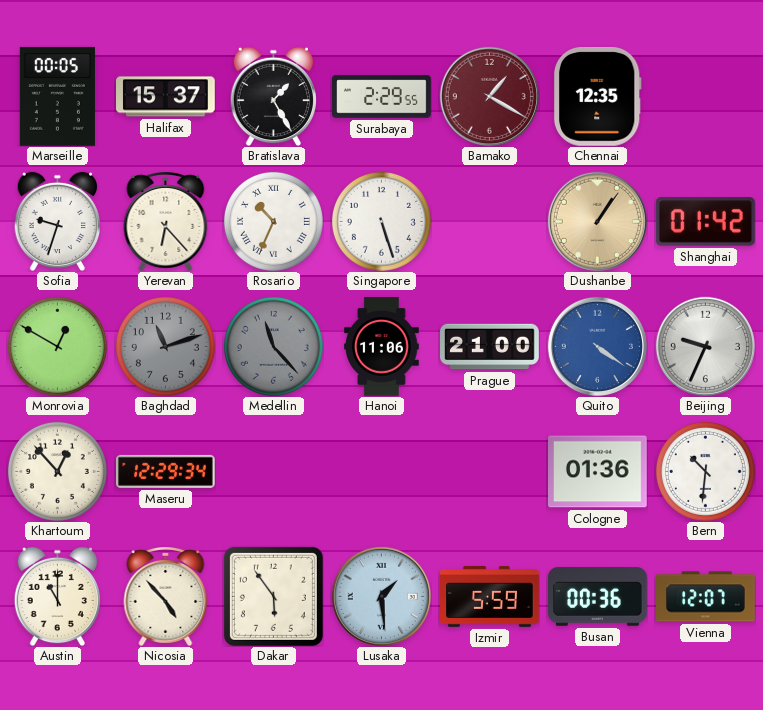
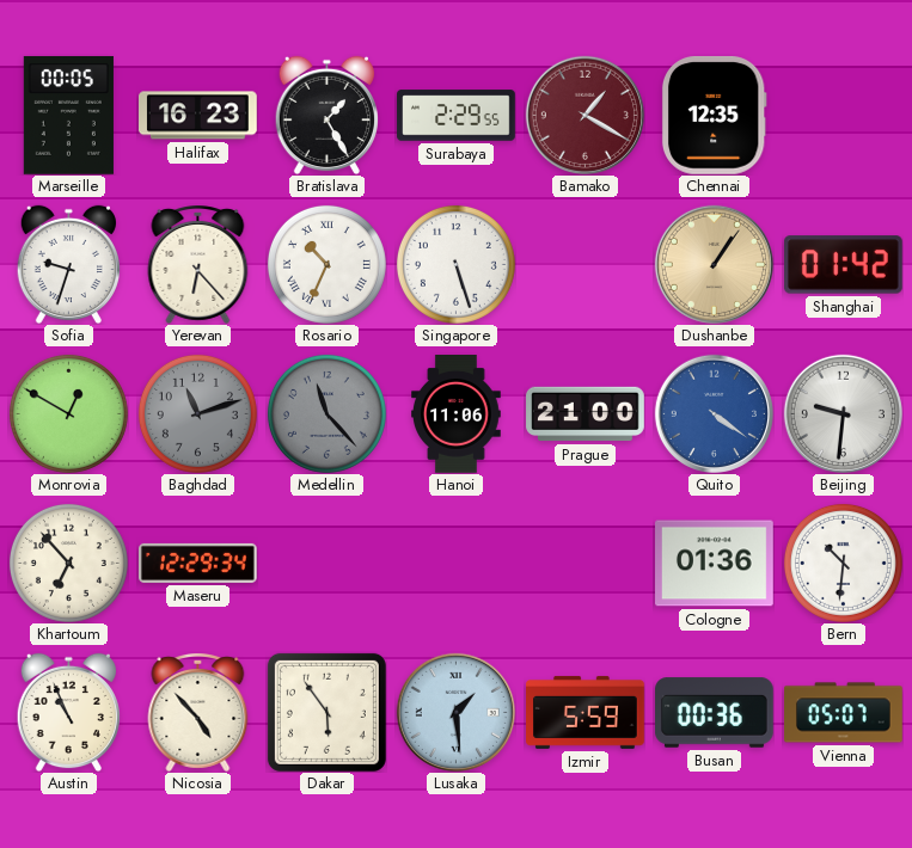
Halifax: 15:37 -> 16:23 (198, 116)
Beijing: 9:34 -> 9:31 (843, 413)
Khartoum: 12:53 -> 6:53 (68, 563)
Austin: 11:00 -> 10:56 (68, 712)
Vienna: 12:07 -> 05:07 (844, 713)
